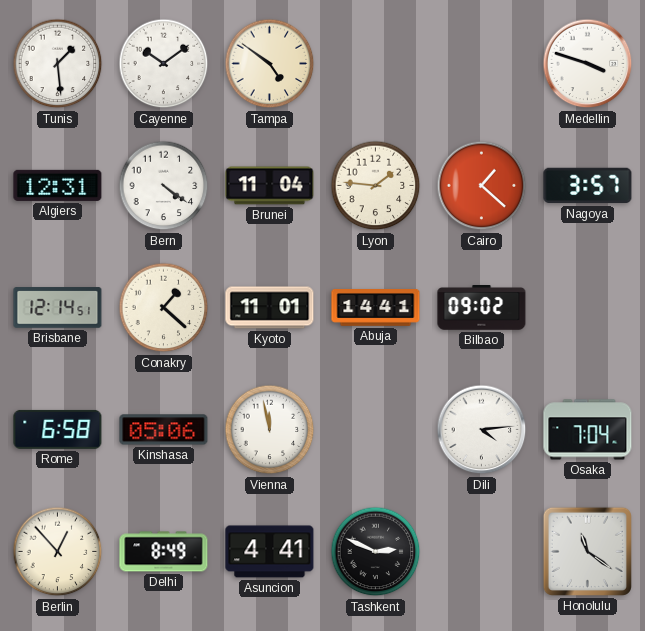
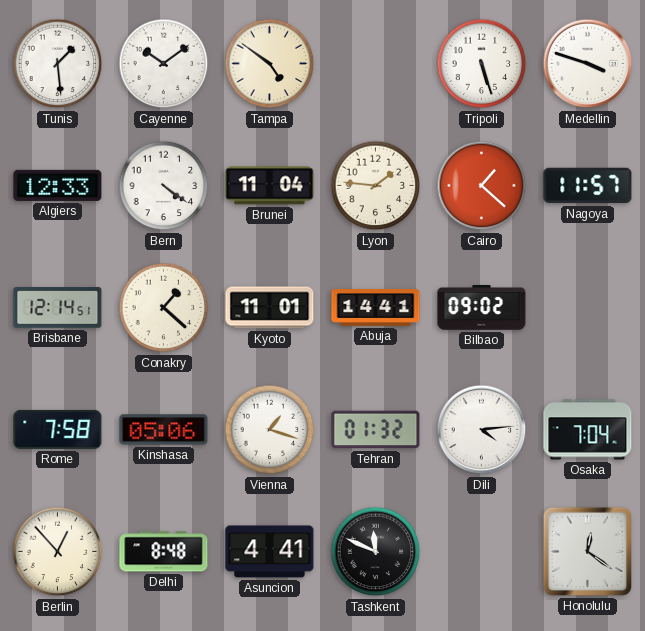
Tripoli: none -> 5:27 (482, 64)
Algiers: 12:31 -> 12:33 (58, 185)
Nagoya: 3:57 -> 11:57 (588, 186)
Rome: 6:58 -> 7:58 (58, 429)
Vienna: 11:58 -> 1:18 (270, 430)
Tehran: none -> 01:32 (376, 430)
Delhi: 8:49 -> 8:48 (164, 552)
Tashkent: 2:49 -> 11:49 (376, 552)
Honolulu: 11:21 -> 12:21 (587, 551)
